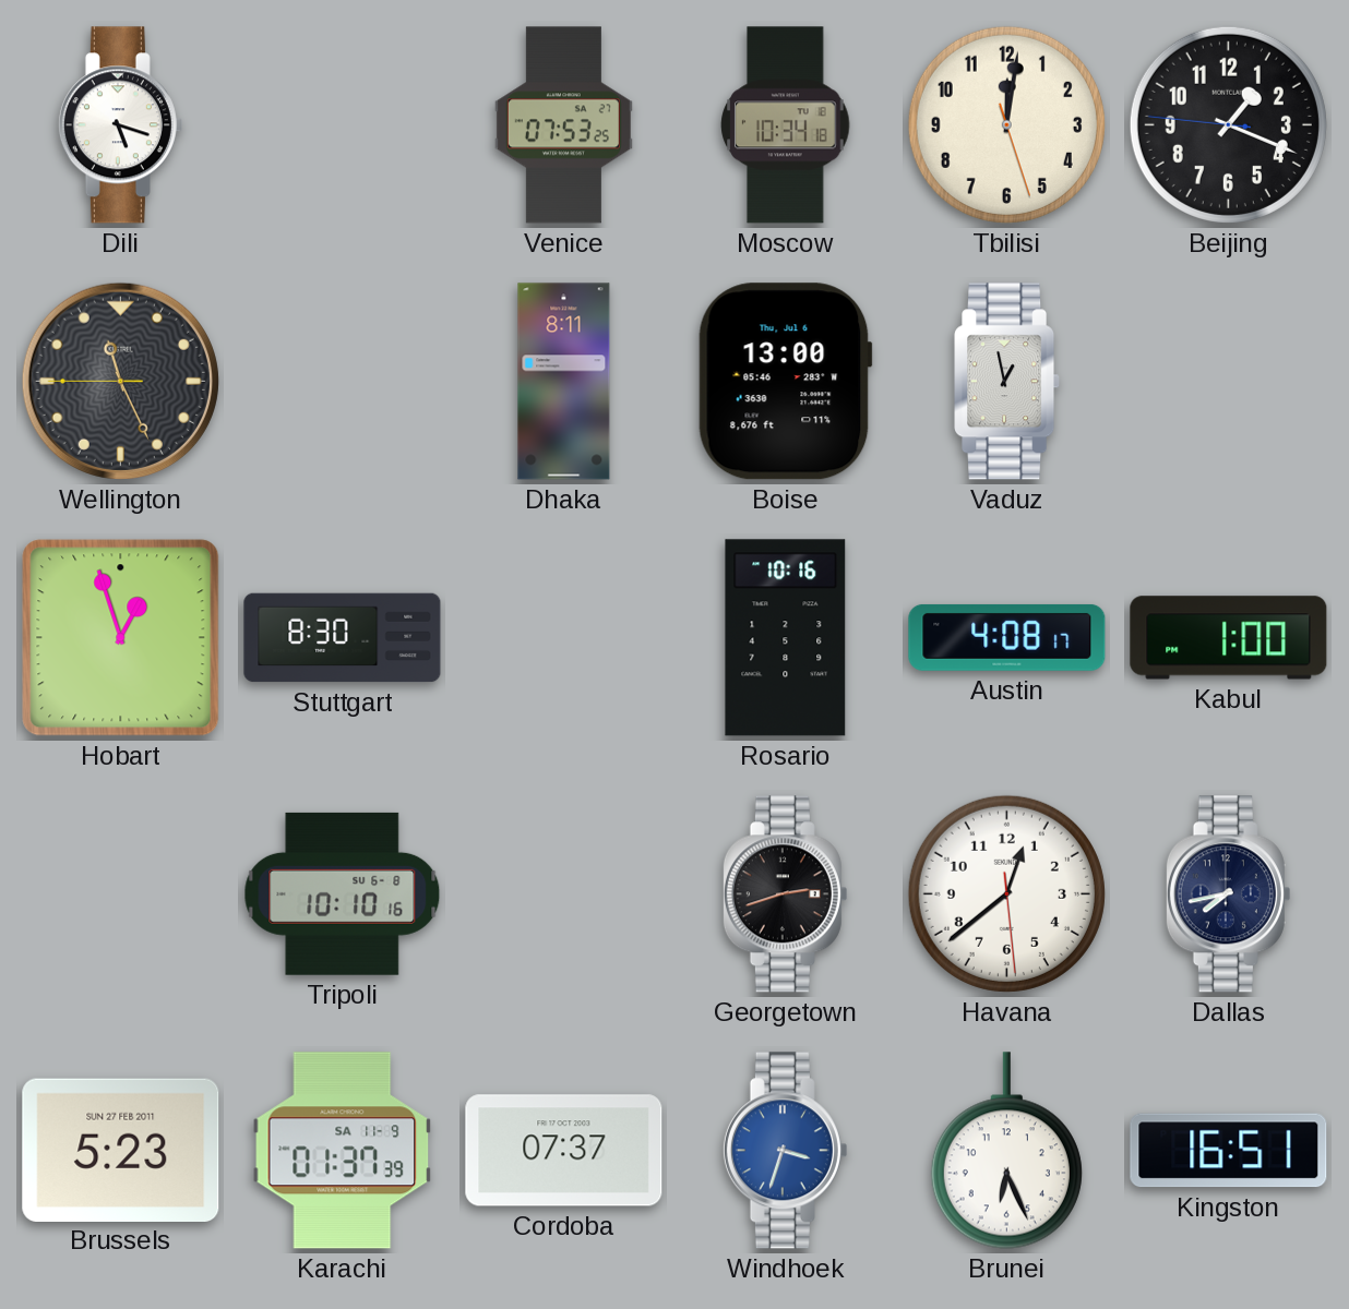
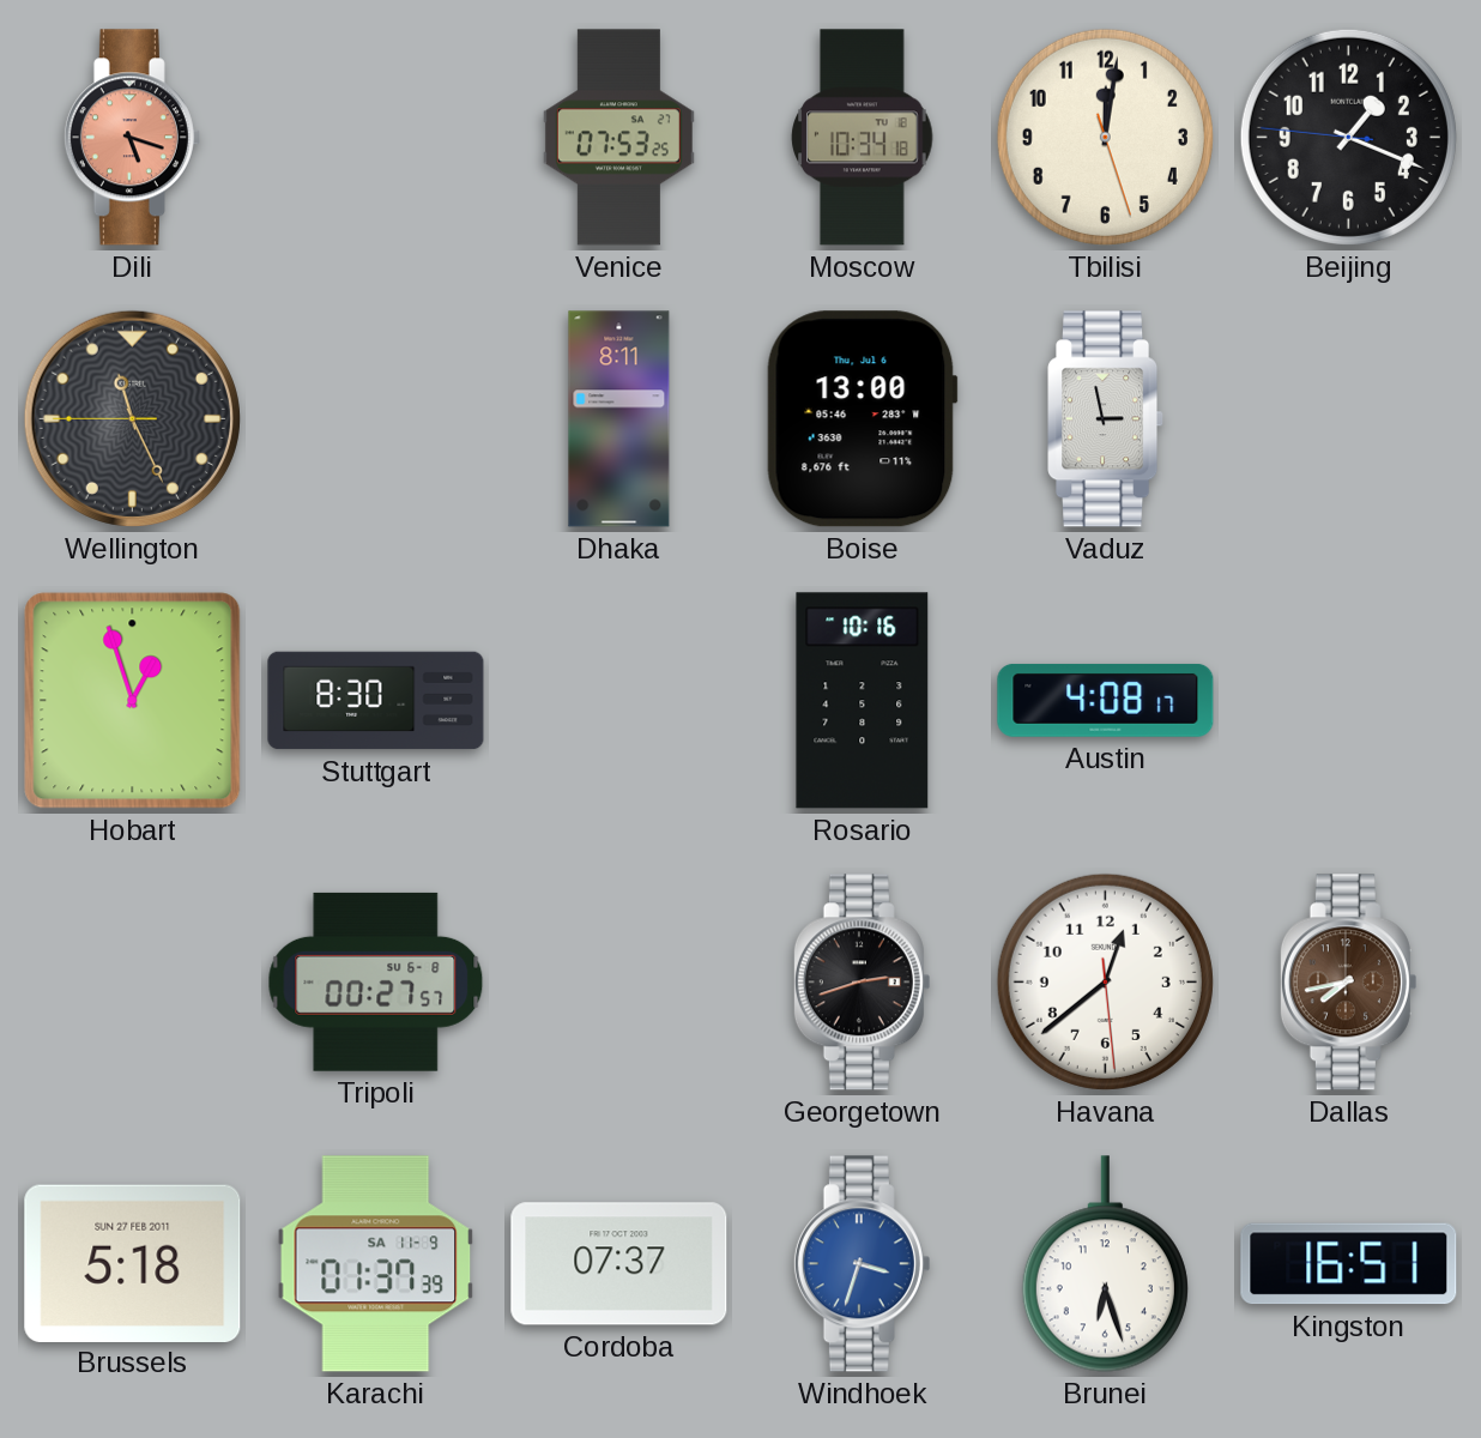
Dili dial: white -> salmon (132, 138)
Vaduz: 12:58 -> 2:58 (1106, 419)
Kabul: 1:00 -> none (1229, 638)
Tripoli: 10:10 -> 00:27 (376, 981)
Dallas dial: navy -> brown (1348, 983)
Brussels: 5:23 -> 5:18 (133, 1263)
Brunei: 6:26 -> 6:27 (1105, 1264)
